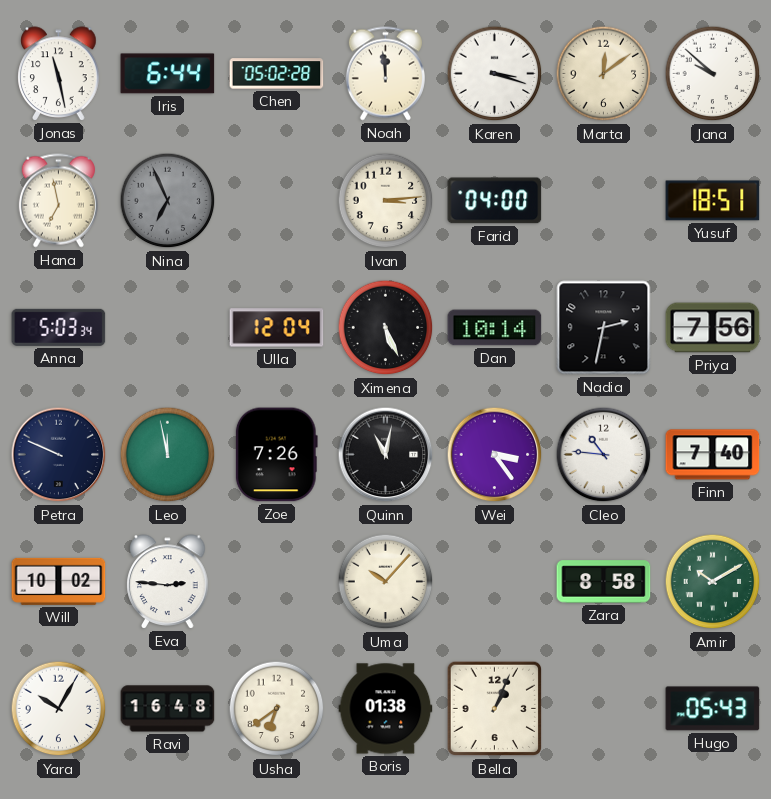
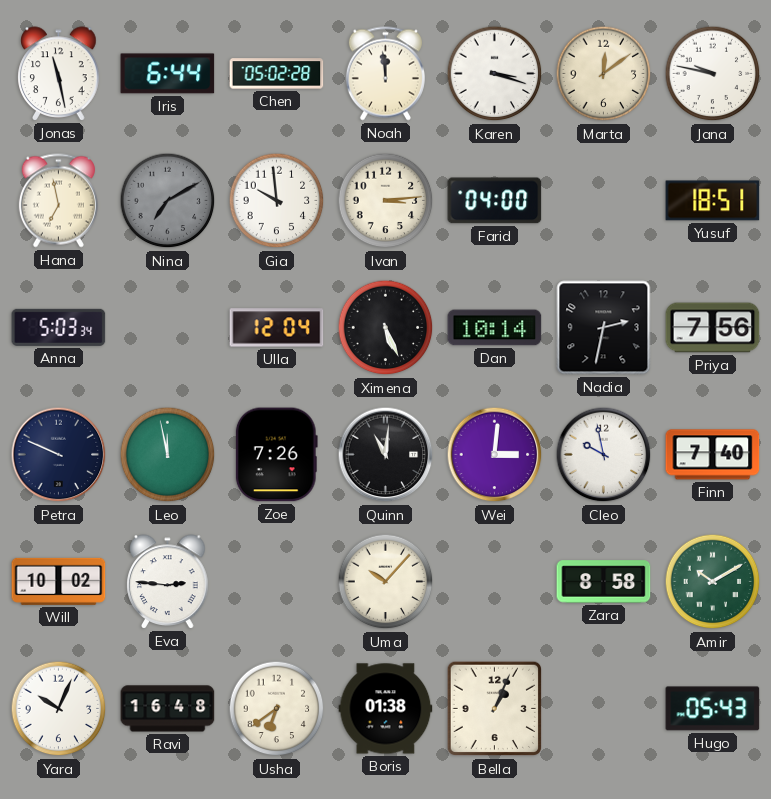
Jana: 9:52 -> 9:47 (713, 74)
Nina: 6:56 -> 7:10 (168, 201)
Gia: none -> 9:59 (277, 201)
Quinn: 11:02 -> 11:01 (386, 455)
Wei: 3:24 -> 3:01 (495, 455)
Cleo: 10:46 -> 9:58 (604, 455)
Yara: 10:05 -> 10:04 (59, 709)
